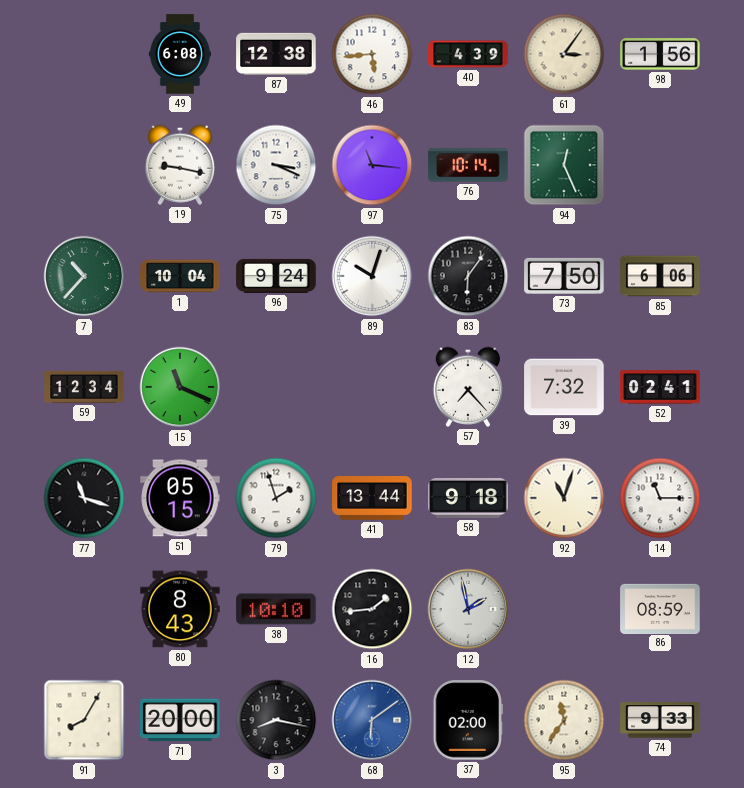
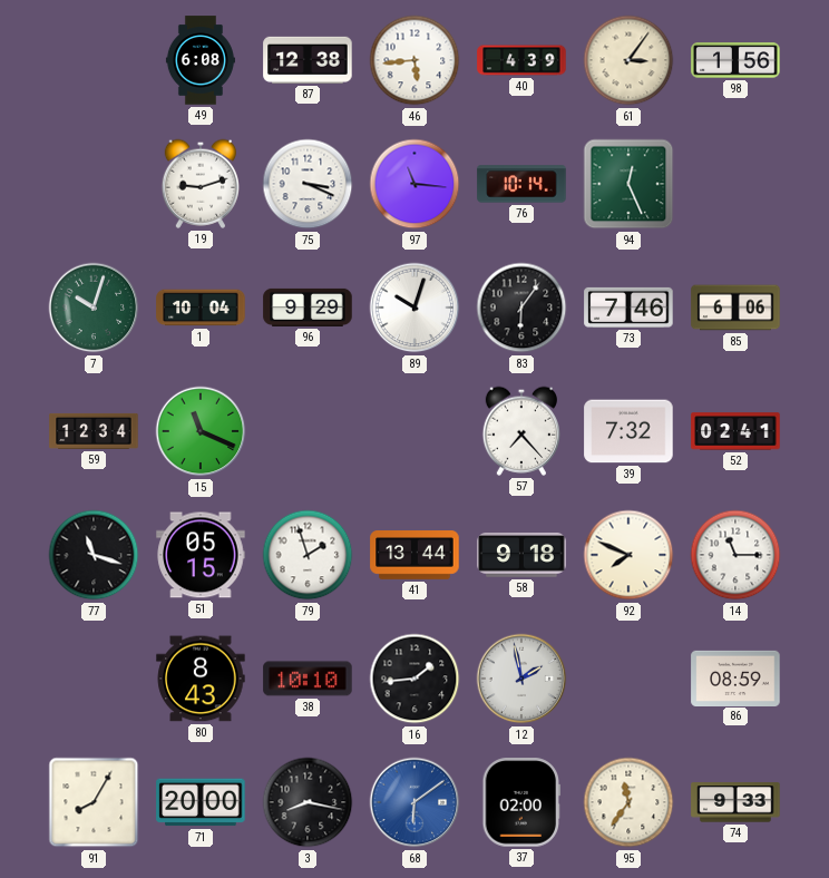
19: 9:17 -> 9:12 (199, 184)
7: 10:37 -> 10:03 (94, 308)
96: 9:24 -> 9:29 (308, 308)
73: 7:50 -> 7:46 (628, 308)
92: 11:03 -> 7:49 (628, 555)
